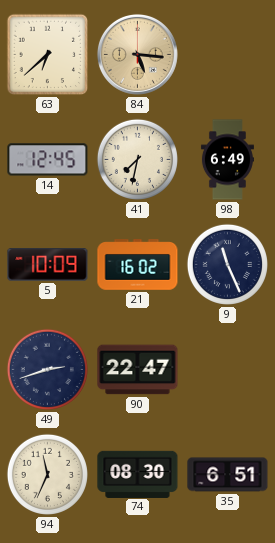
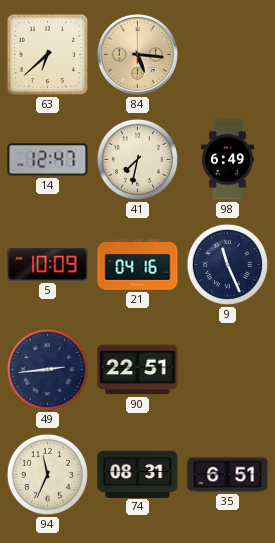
14: 12:45 -> 12:47 (48, 160)
21: 16:02 -> 04:16 (138, 265)
49: 2:42 -> 2:44 (47, 369)
90: 22:47 -> 22:51 (138, 370)
74: 08:30 -> 08:31 (138, 474)
